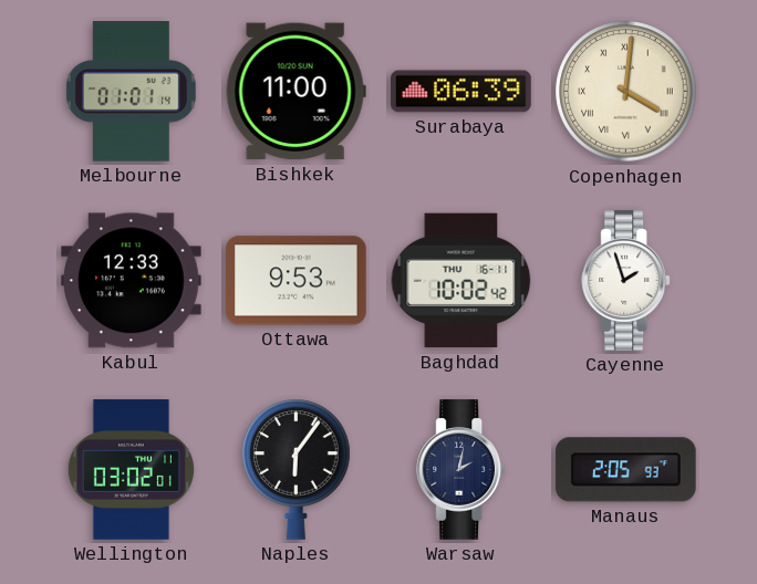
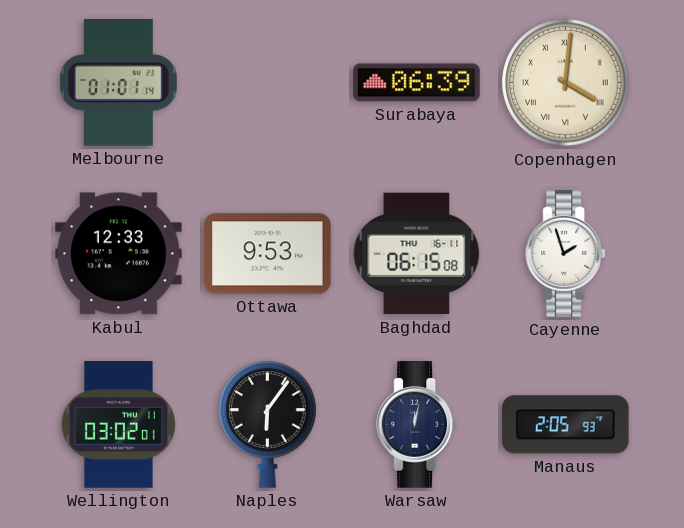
Bishkek: 11:00 -> none (295, 92)
Baghdad: 10:02 -> 06:15 (417, 254)
Warsaw: 2:02 -> 12:02 (417, 425)
